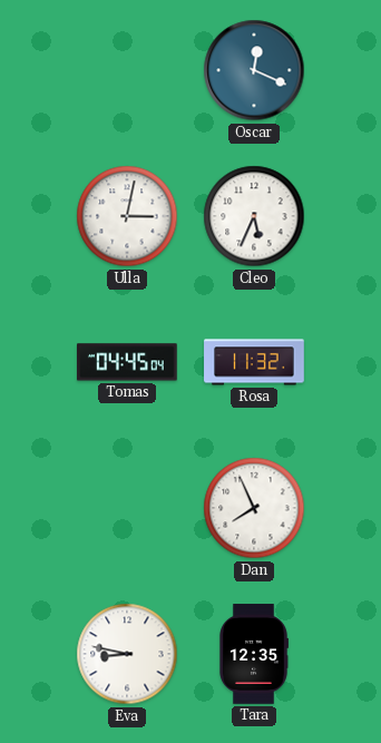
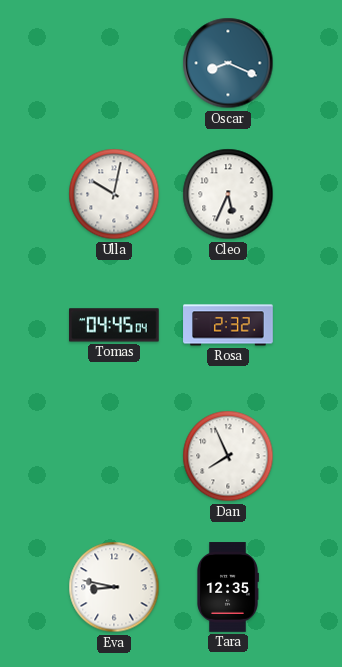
Oscar: 12:19 -> 8:19 (228, 63)
Ulla: 3:02 -> 10:02 (114, 194)
Rosa: 11:32 -> 2:32 (228, 325)
